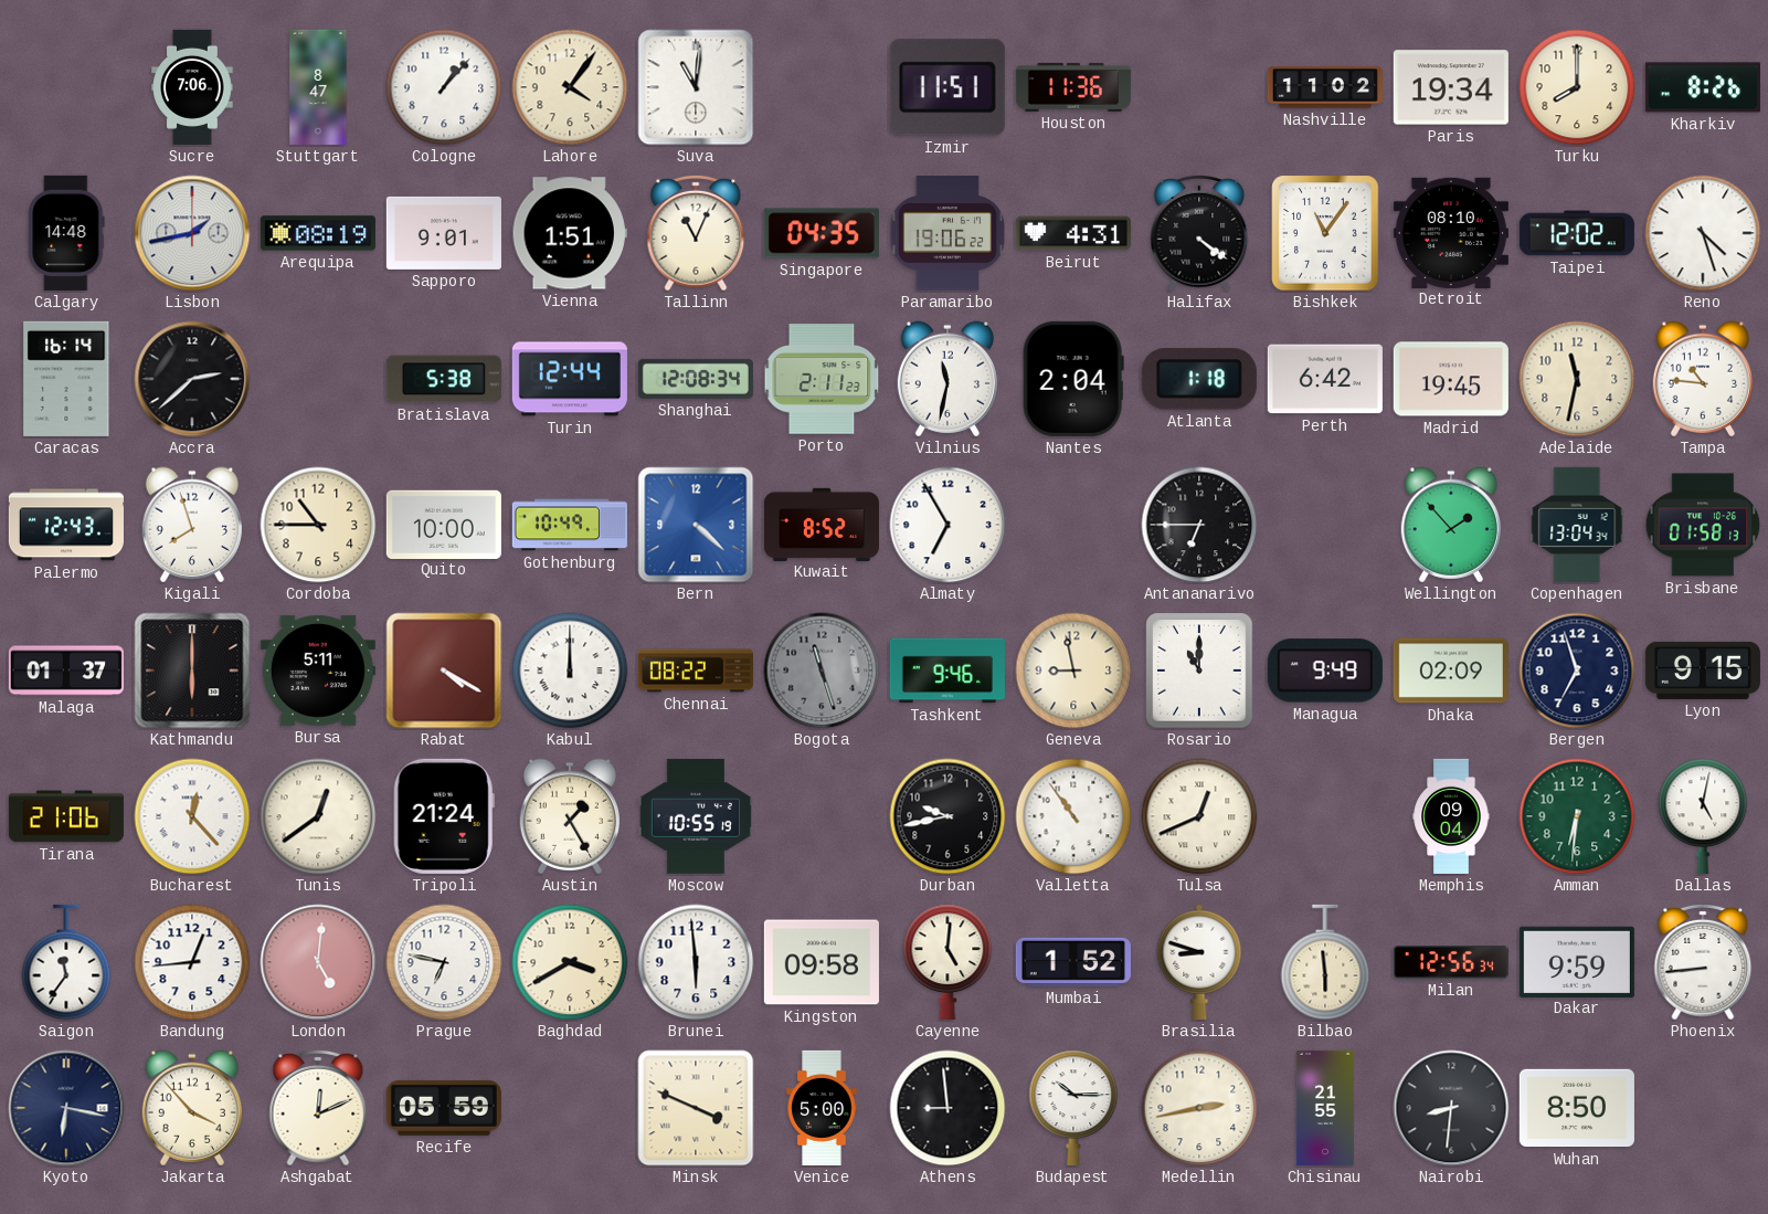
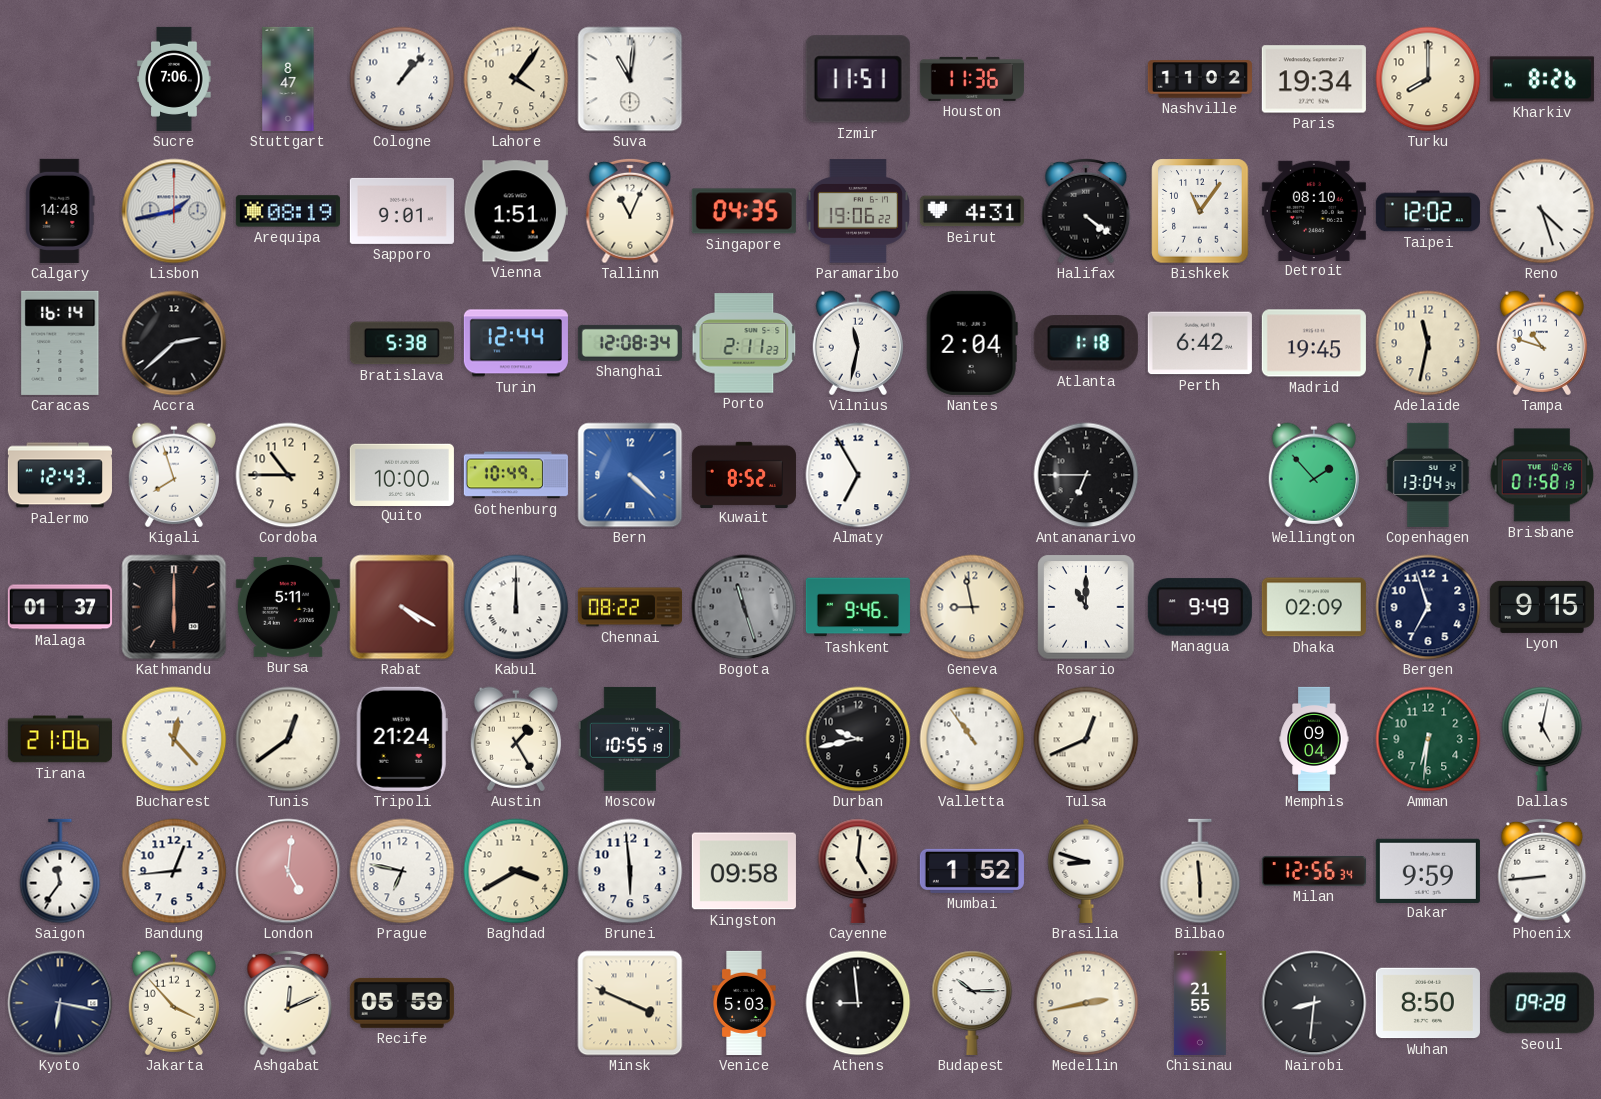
Tampa: 10:46 -> 10:48 (1542, 343)
Venice: 5:00 -> 5:03 (744, 1003)
Seoul: none -> 09:28 (1542, 1003)
